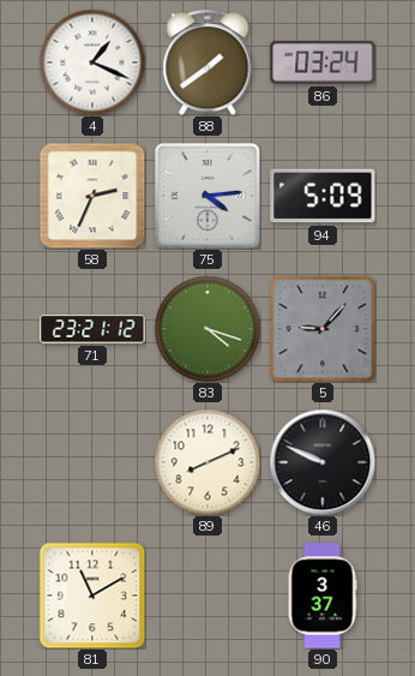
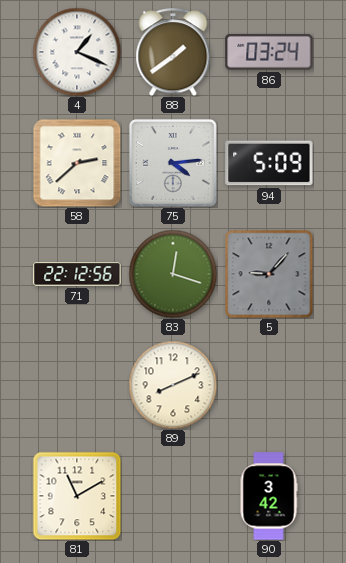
58: 2:34 -> 2:38 (77, 163)
71: 23:21 -> 22:12 (77, 274)
83: 4:18 -> 12:18 (173, 274)
46: 9:49 -> none (323, 462)
90: 3:37 -> 3:42 (269, 496)
